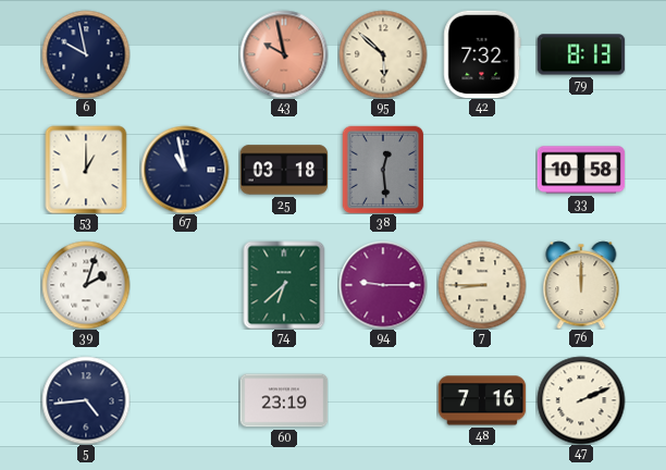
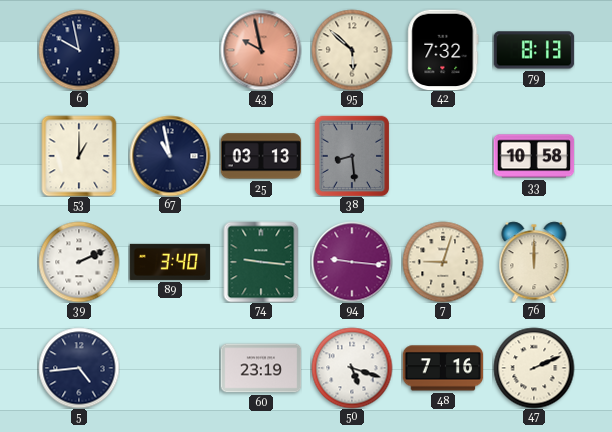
25: 03:18 -> 03:13 (261, 156)
38: 12:29 -> 8:29 (352, 156)
39: 2:03 -> 2:11 (79, 262)
89: none -> 3:40 (170, 262)
74: 6:38 -> 9:16 (261, 262)
94: 9:15 -> 9:16 (352, 262)
7: 8:45 -> 9:03 (443, 262)
50: none -> 5:18 (352, 368)
